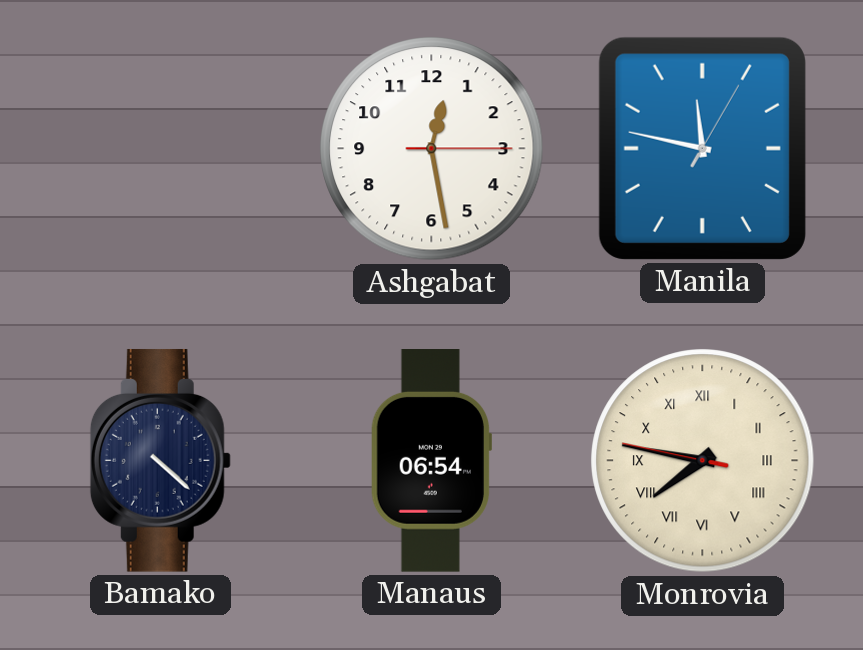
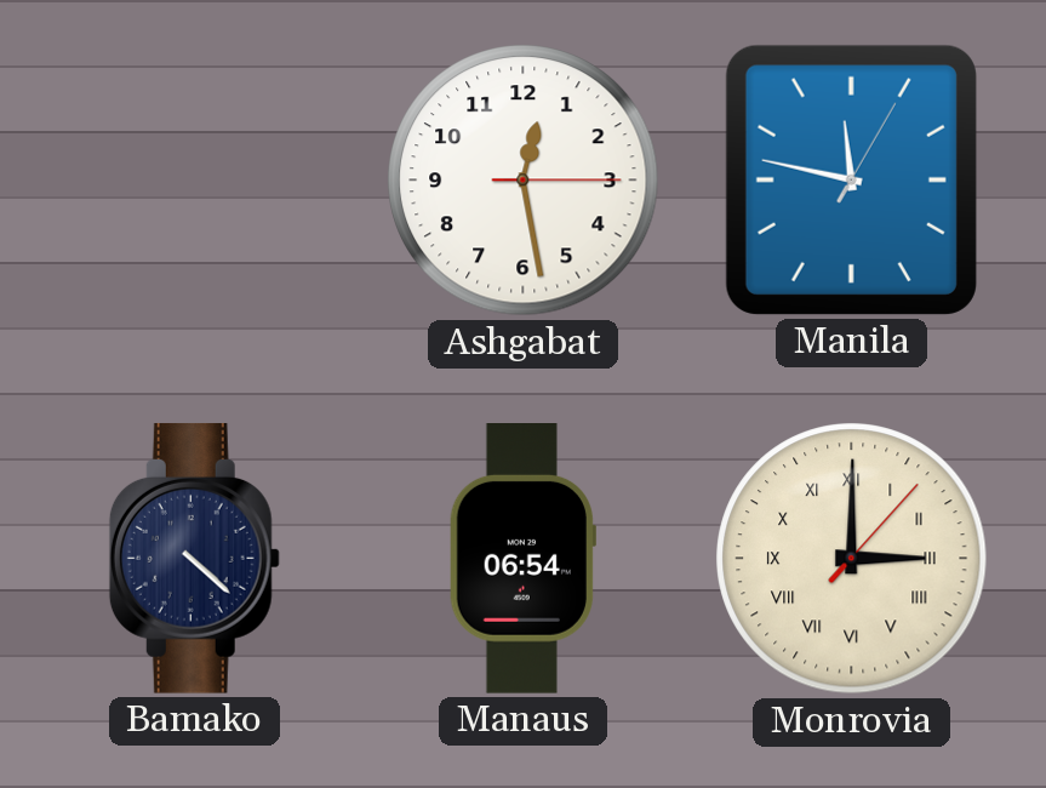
Monrovia: 7:46 -> 3:00 (852, 559)
